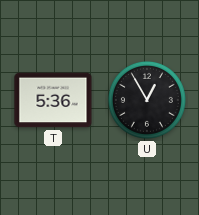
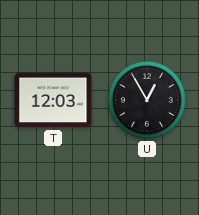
T: 5:36 -> 12:03 (53, 100)
